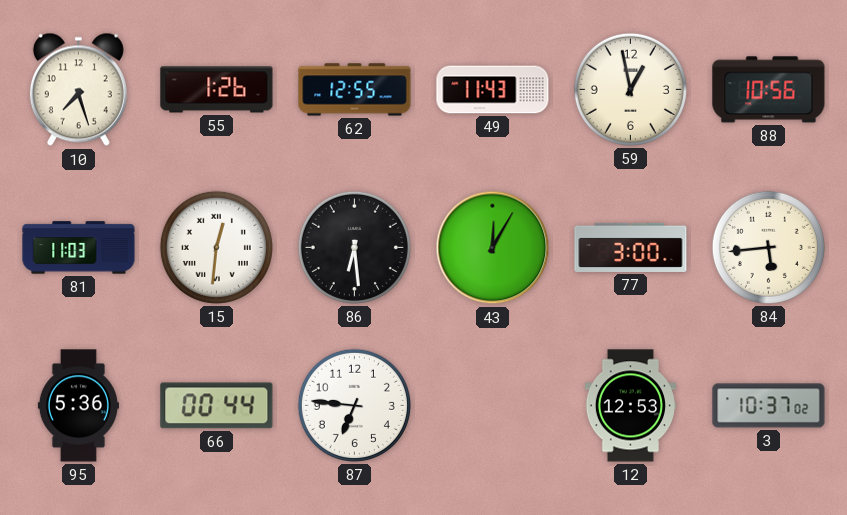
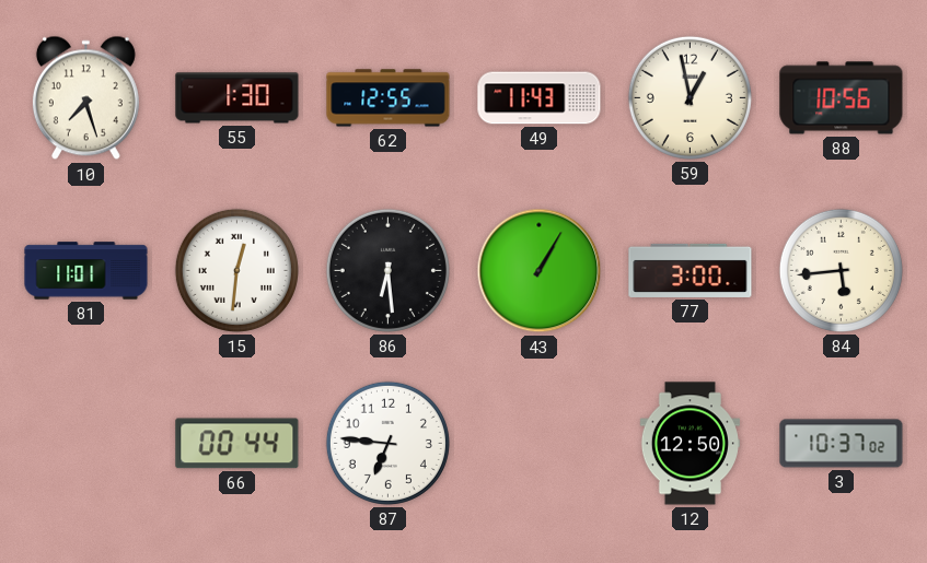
55: 1:26 -> 1:30 (237, 98)
81: 11:03 -> 11:01 (86, 271)
43: 12:05 -> 1:05 (540, 271)
95: 5:36 -> none (78, 406)
12: 12:53 -> 12:50 (690, 444)
